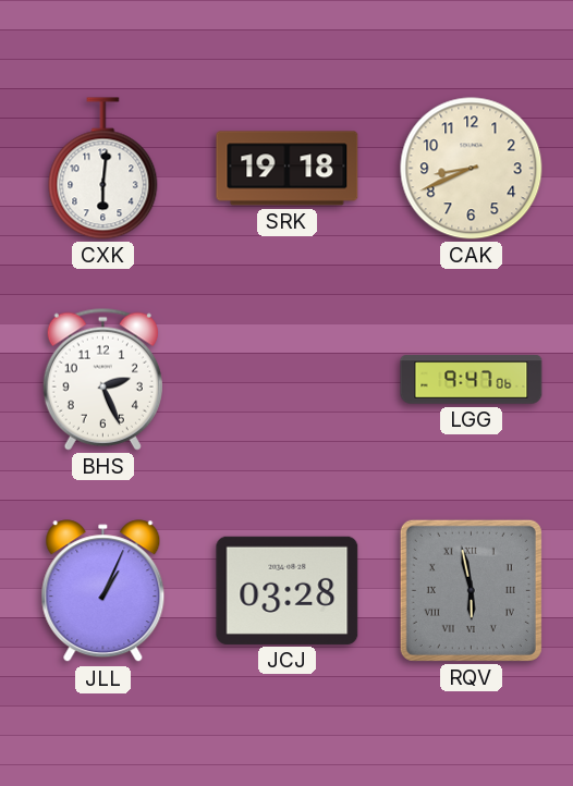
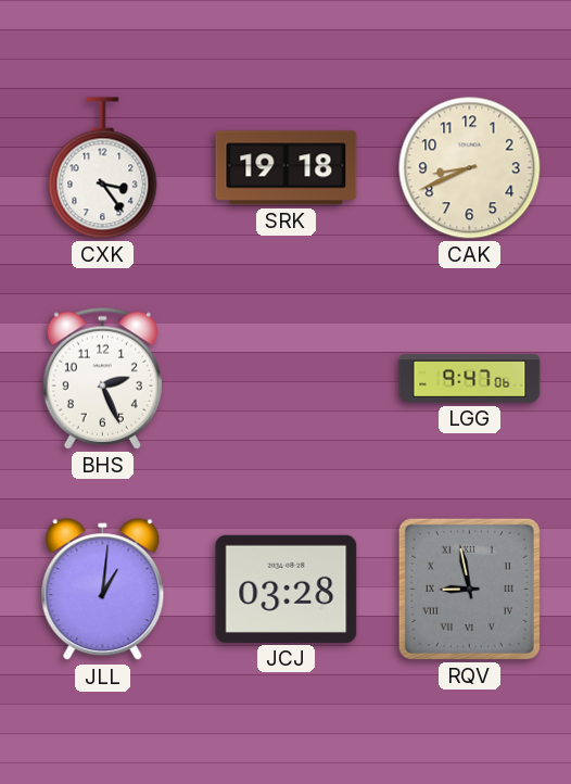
CXK: 6:01 -> 3:24 (103, 168)
JLL: 1:04 -> 1:01 (103, 590)
RQV: 5:58 -> 8:58 (469, 589)
